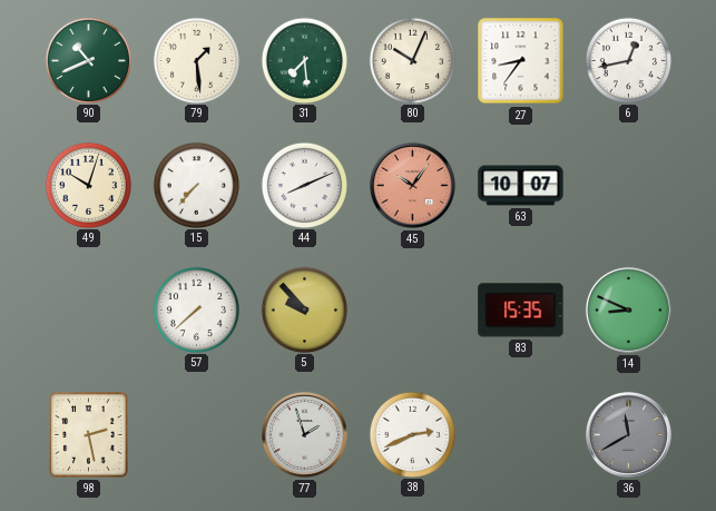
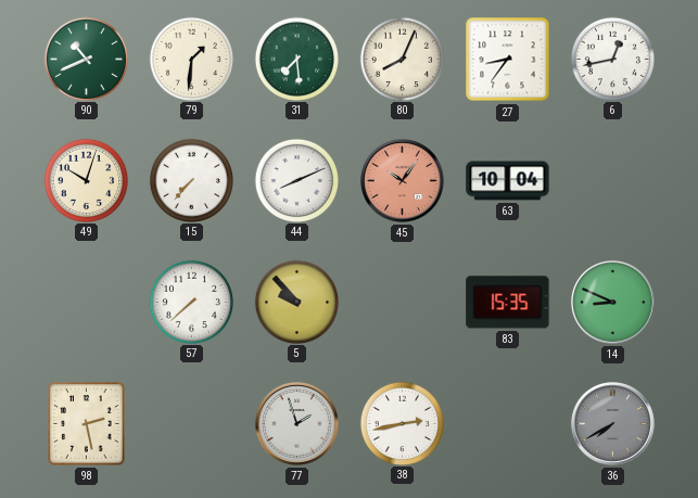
79: 1:29 -> 1:31 (191, 59)
80: 10:04 -> 8:04 (402, 59)
63: 10:07 -> 10:04 (508, 181)
38: 2:41 -> 2:43 (402, 423)
36: 11:40 -> 7:40 (612, 423)
